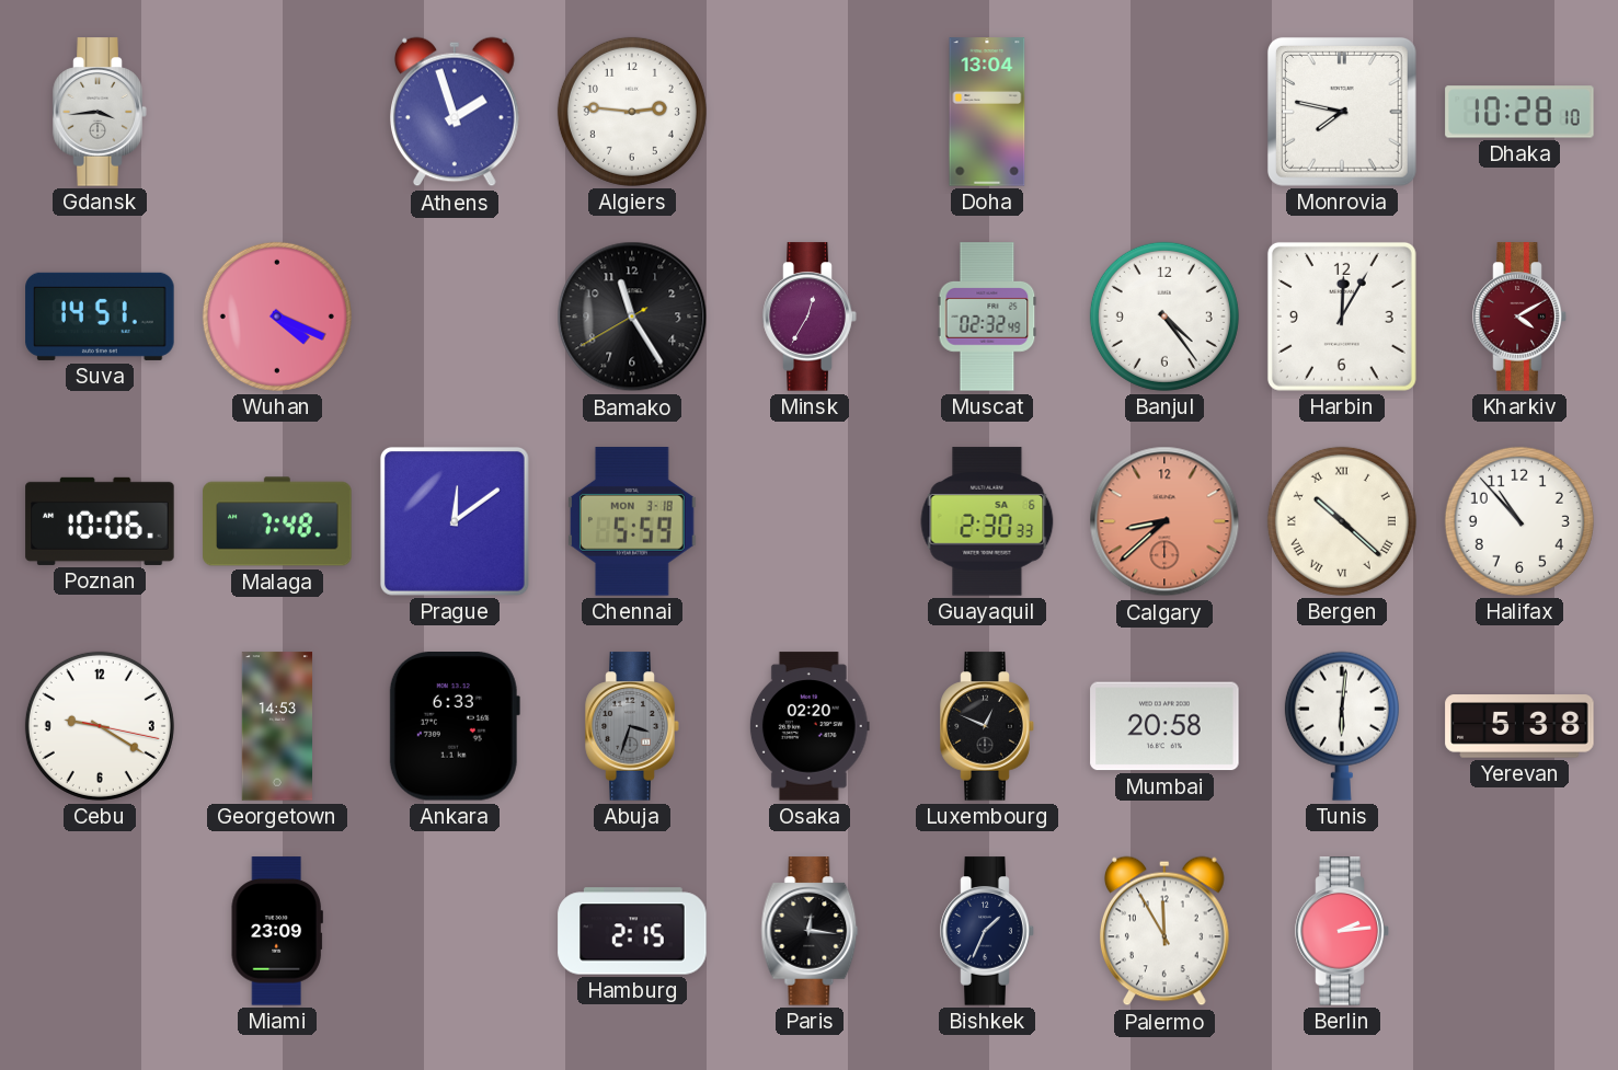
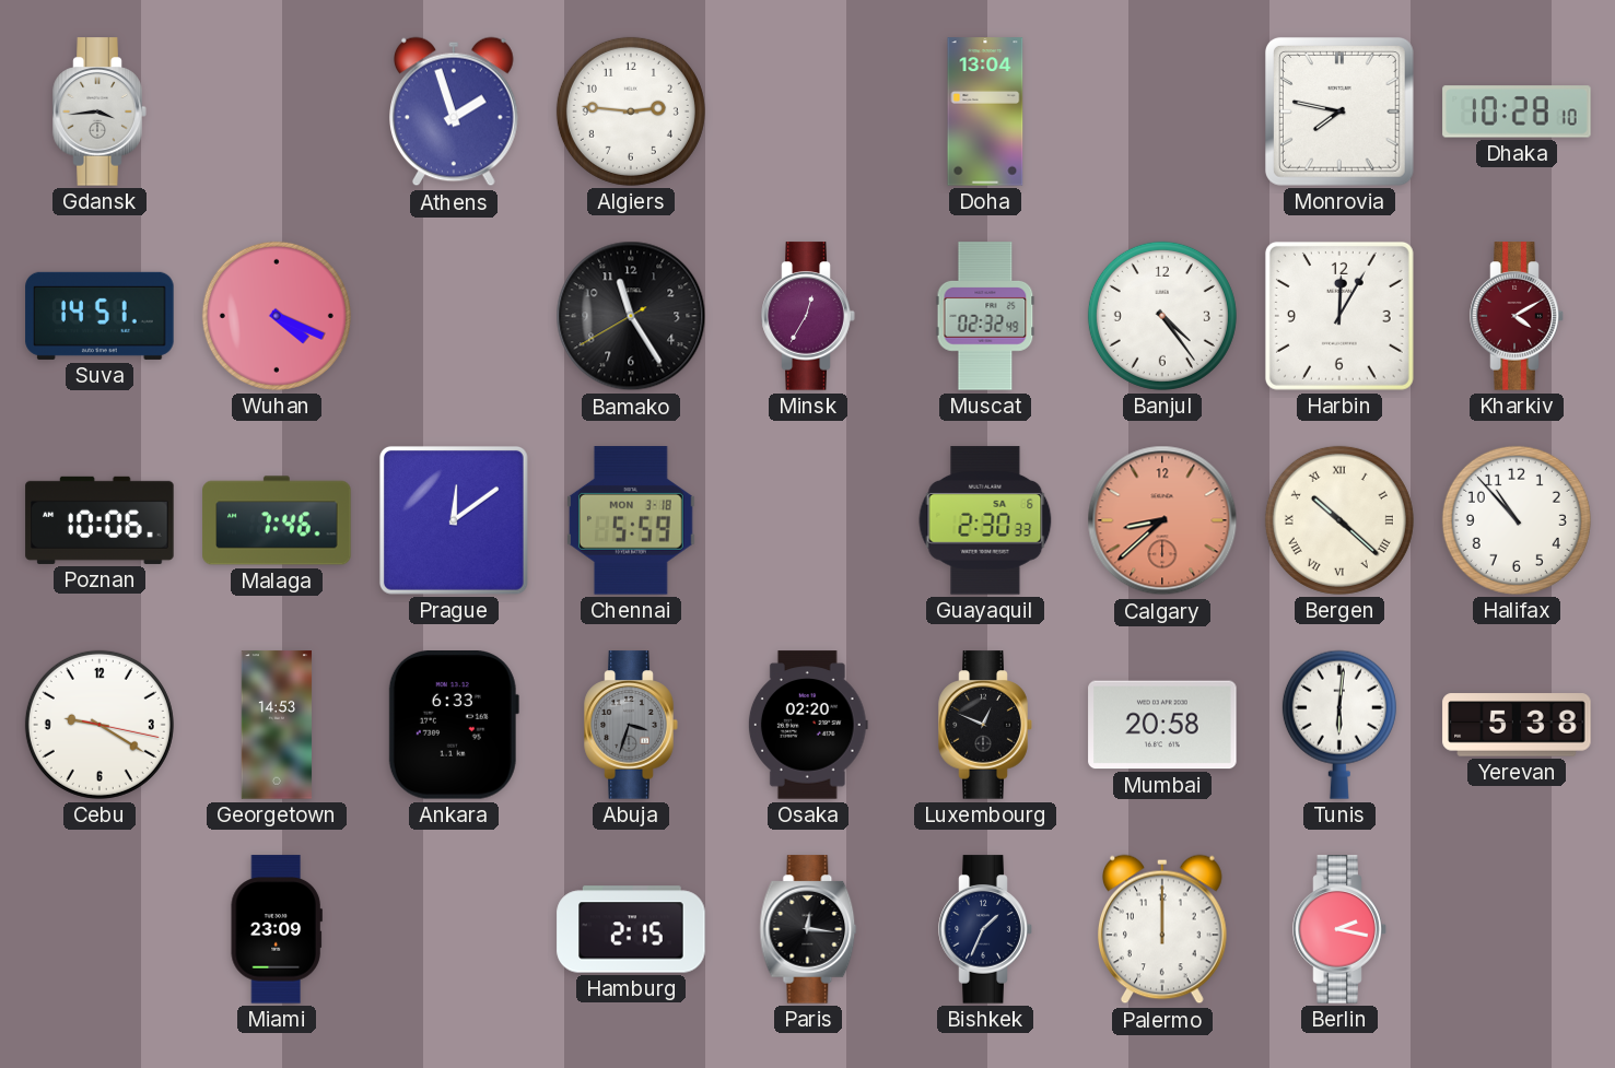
Malaga: 7:48 -> 7:46 (277, 520)
Palermo: 11:55 -> 12:00 (1163, 929)
Berlin: 2:14 -> 2:17 (1339, 929)
